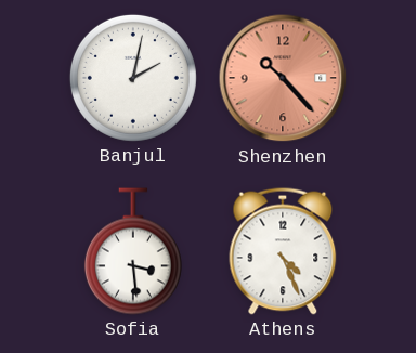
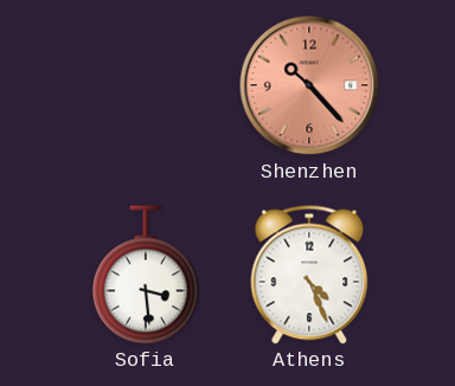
Banjul: 2:02 -> none (133, 78)
